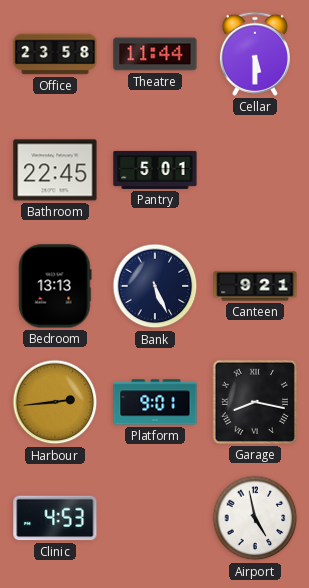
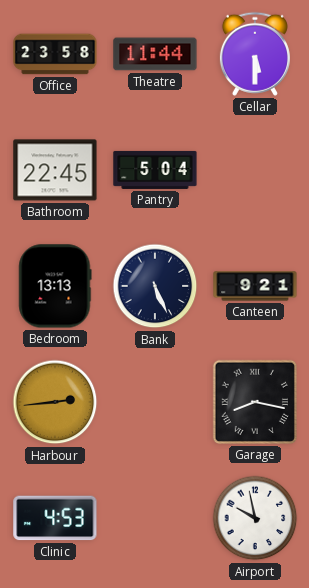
Pantry: 5:01 -> 5:04 (155, 170)
Platform: 9:01 -> none (155, 402)
Airport: 4:58 -> 9:58 (255, 518)
